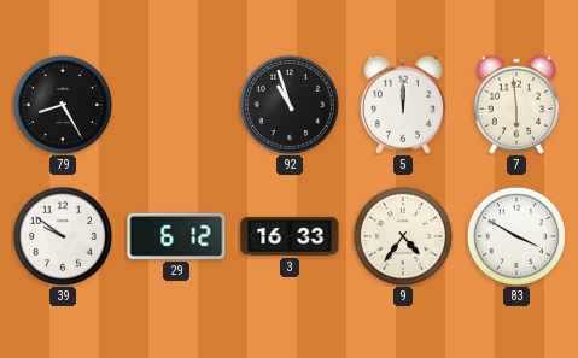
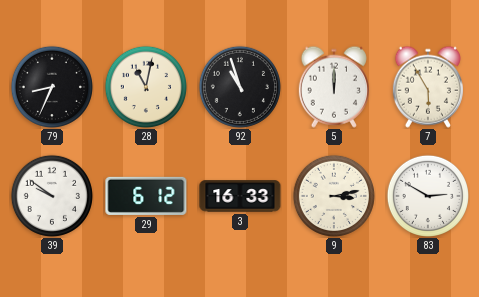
79: 8:25 -> 8:34 (52, 87)
28: none -> 11:02 (146, 87)
7: 5:59 -> 5:55 (428, 87)
9: 4:36 -> 3:13 (334, 196)
83: 3:50 -> 2:50 (428, 196)
